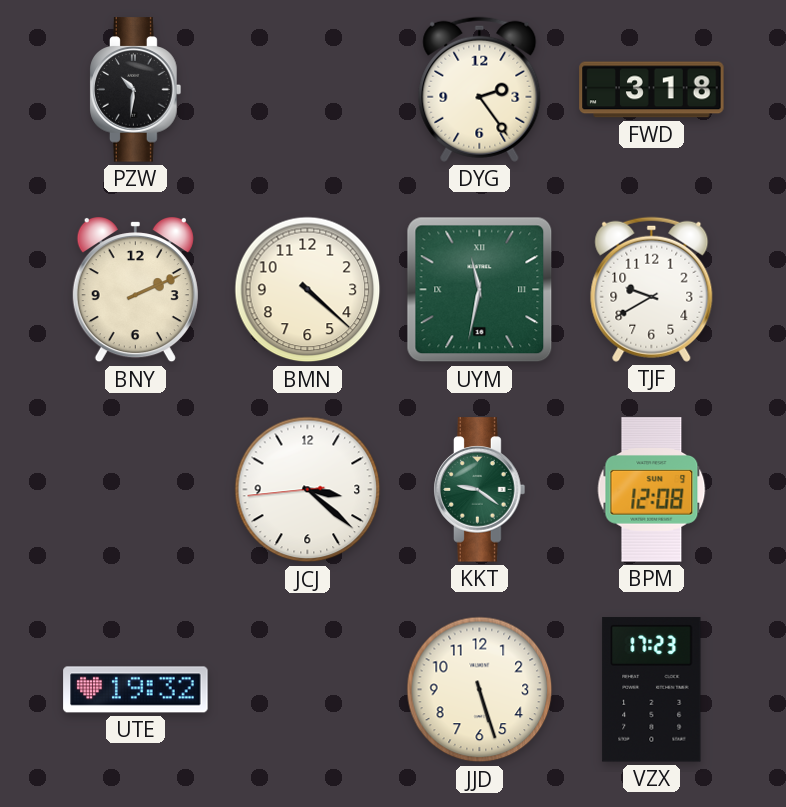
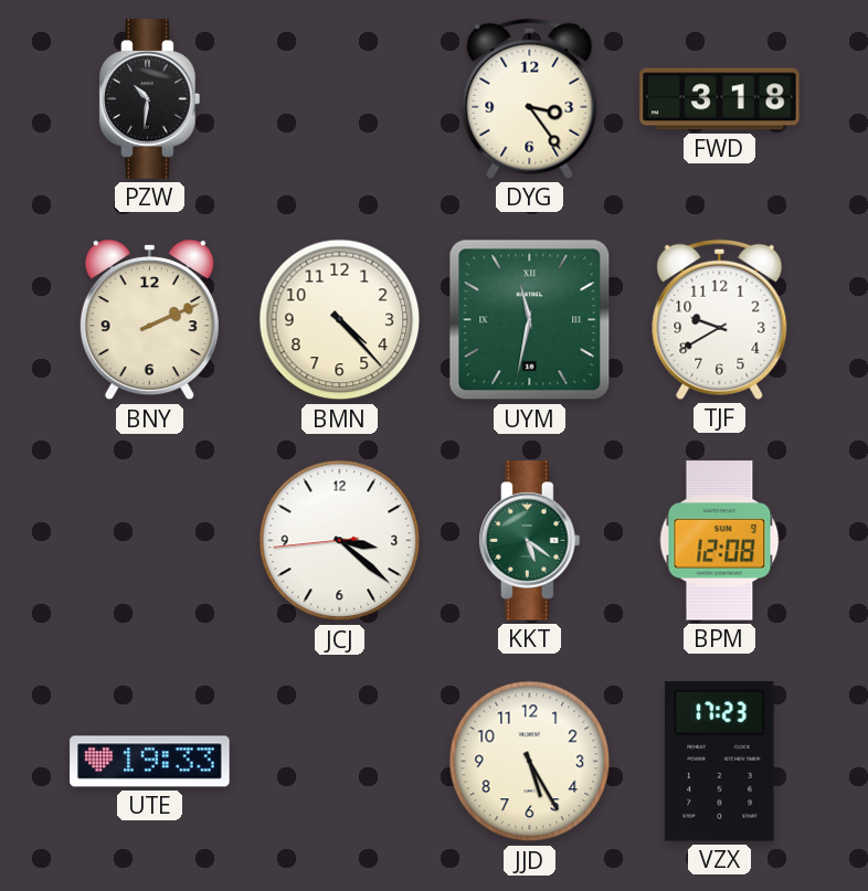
DYG: 2:24 -> 3:24 (530, 98)
BMN: 4:22 -> 4:23 (340, 320)
KKT: 9:21 -> 5:21 (530, 541)
UTE: 19:32 -> 19:33 (150, 762)
JJD: 5:27 -> 5:25 (530, 762)
